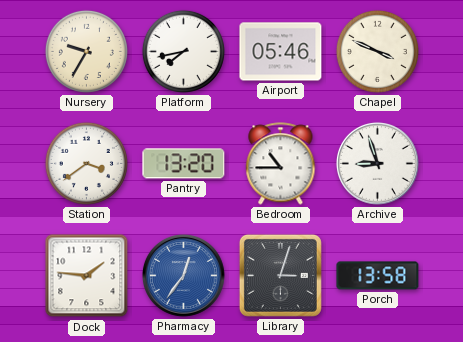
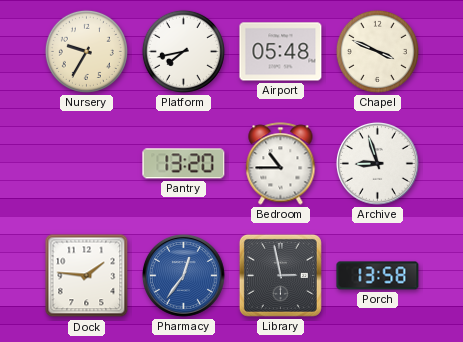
Airport: 05:46 -> 05:48 (281, 52)
Station: 3:39 -> none (86, 163)
Library: 3:03 -> 2:58 (280, 275)
